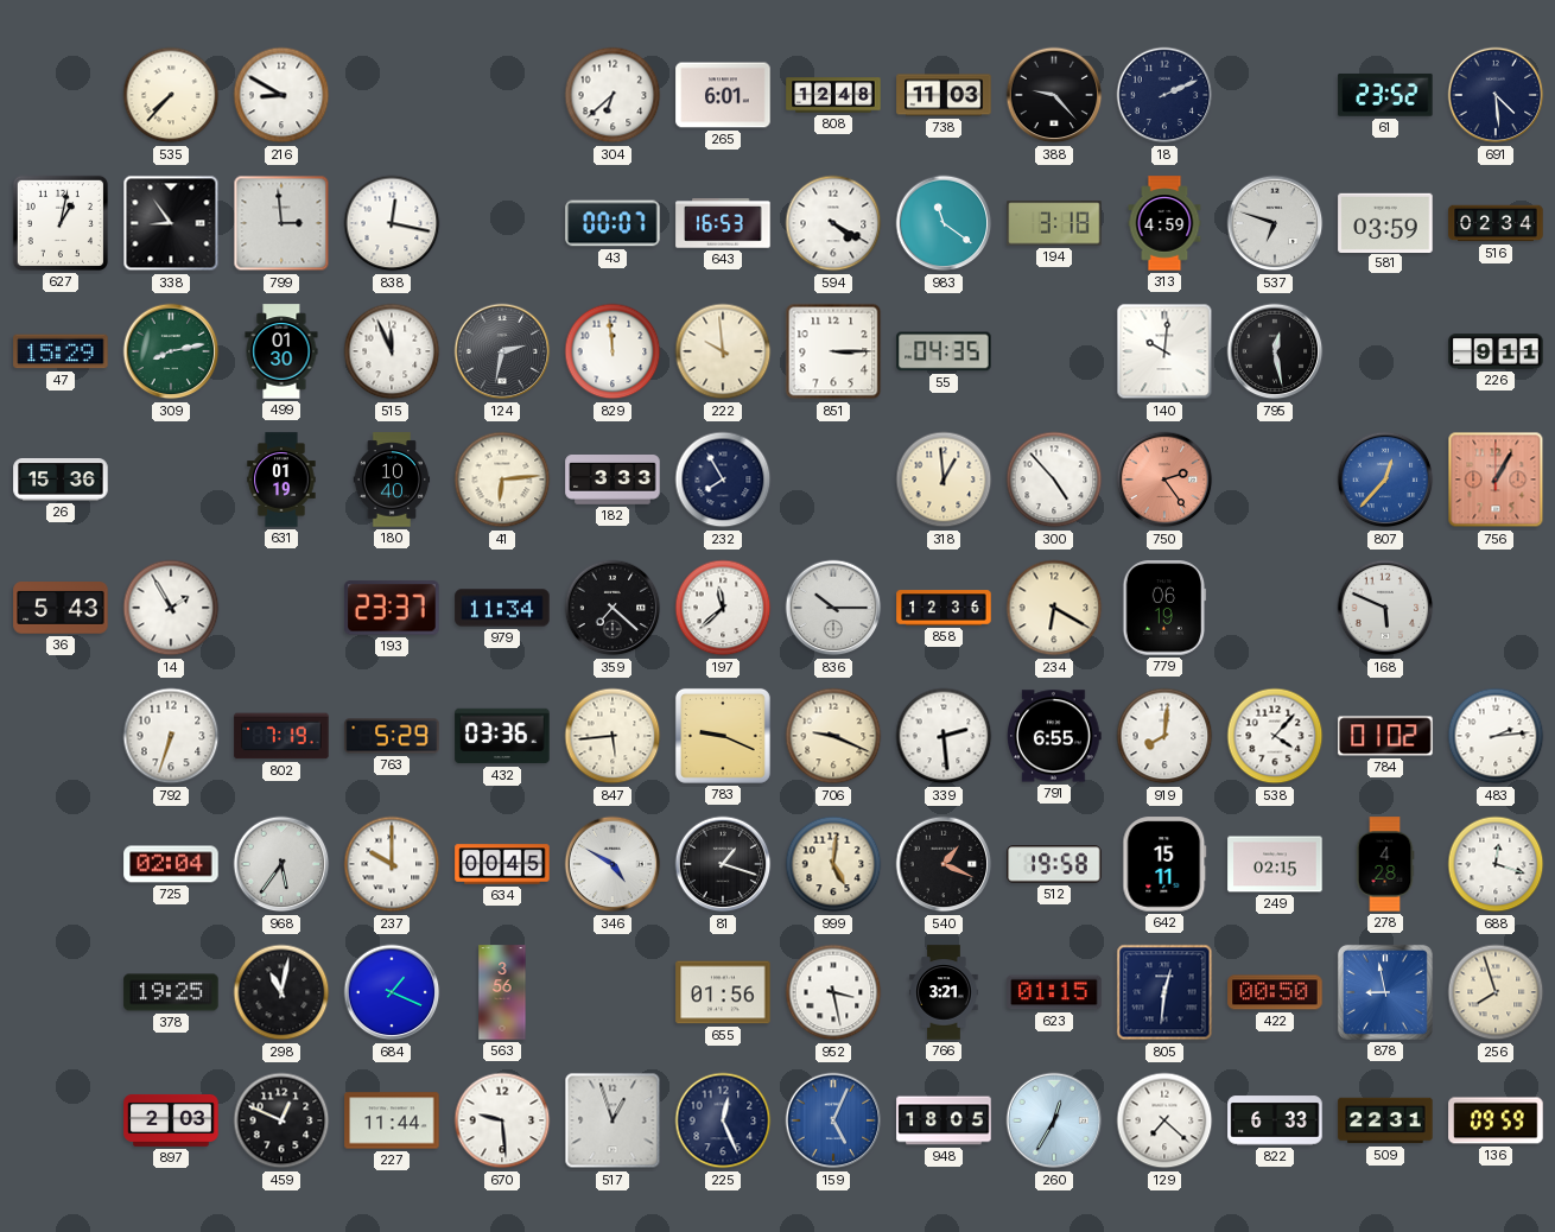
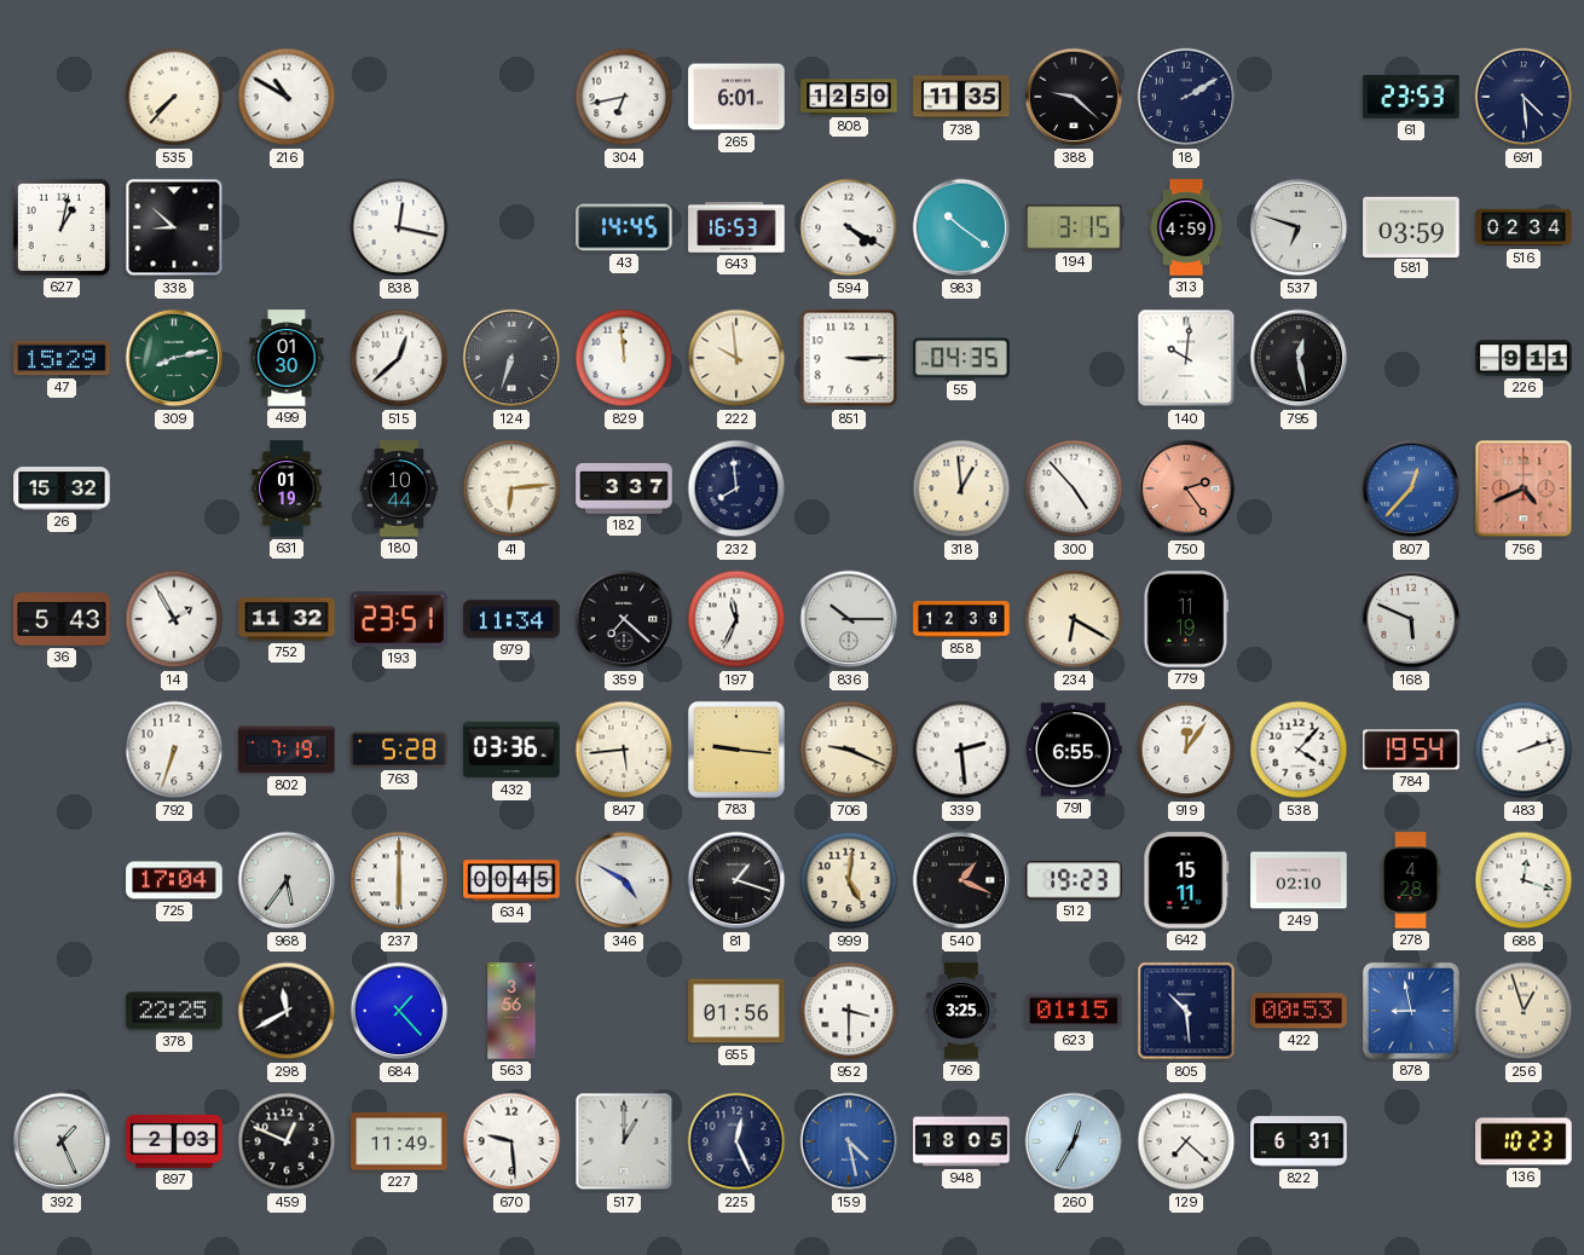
216: 8:50 -> 10:50 (287, 97)
304: 6:38 -> 6:43 (624, 97)
808: 12:48 -> 12:50 (849, 97)
738: 11:03 -> 11:35 (961, 97)
388: 9:23 -> 9:22 (1074, 97)
18: 2:11 -> 2:10 (1186, 97)
61: 23:52 -> 23:53 (1411, 97)
338: 8:54 -> 8:52 (174, 227)
799: 2:59 -> none (281, 223)
43: 00:07 -> 14:45 (624, 227)
983: 11:21 -> 10:21 (961, 227)
194: 3:18 -> 3:15 (1074, 227)
515: 11:56 -> 12:38 (399, 358)
124: 2:32 -> 6:33 (511, 358)
26: 15:36 -> 15:32 (62, 488)
180: 10:40 -> 10:44 (399, 488)
182: 3:33 -> 3:37 (624, 490)
232: 7:55 -> 7:59 (736, 488)
756: 1:05 -> 4:41 (1524, 488)
752: none -> 11:32 (287, 619)
193: 23:37 -> 23:51 (399, 619)
197: 11:38 -> 11:34 (736, 619)
858: 12:36 -> 12:38 (961, 619)
779: 06:19 -> 11:19 (1186, 619)
763: 5:29 -> 5:28 (399, 750)
783: 9:19 -> 9:16 (736, 750)
919: 8:01 -> 12:06 (1186, 750)
784: 01:02 -> 19:54 (1411, 750)
483: 2:14 -> 2:12 (1524, 750)
725: 02:04 -> 17:04 (174, 880)
237: 10:00 -> 6:00 (399, 880)
512: 19:58 -> 19:23 (1074, 880)
249: 02:15 -> 02:10 (1299, 880)
378: 19:25 -> 22:25 (174, 1011)
298: 11:02 -> 11:40 (287, 1011)
684: 1:19 -> 1:23 (399, 1011)
952: 3:28 -> 3:30 (849, 1011)
766: 3:21 -> 3:25 (961, 1011)
805: 12:31 -> 10:29 (1186, 1011)
422: 00:50 -> 00:53 (1299, 1011)
256: 7:57 -> 12:57 (1524, 1011)
392: none -> 1:26 (62, 1141)
227: 11:44 -> 11:49 (399, 1141)
517: 12:57 -> 1:00 (624, 1141)
159: 5:04 -> 4:28 (849, 1141)
822: 6:33 -> 6:31 (1299, 1141)
509: 22:31 -> none (1385, 1120)
136: 09:59 -> 10:23 (1524, 1141)
